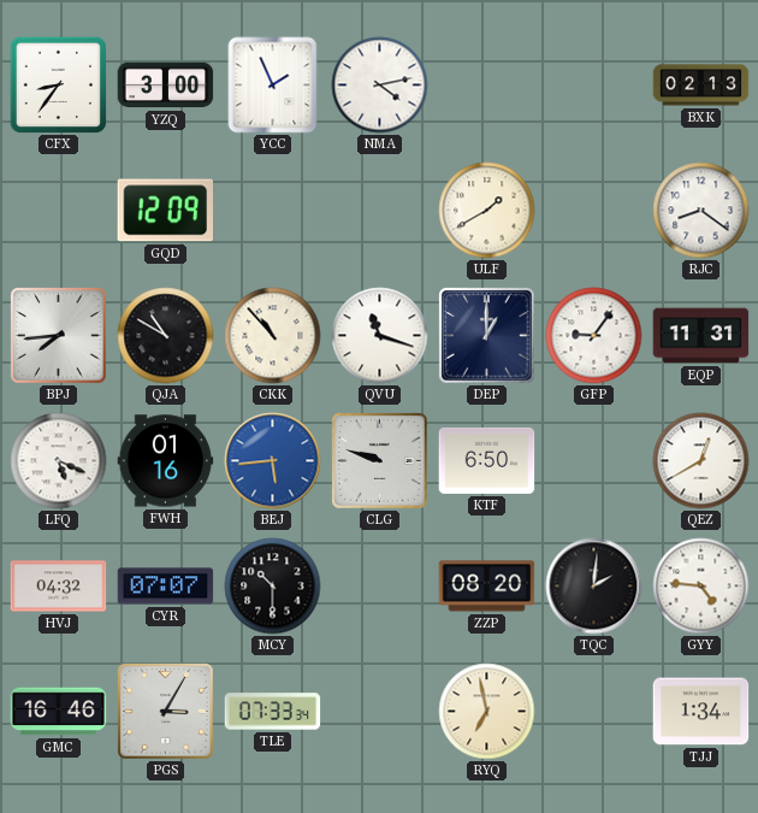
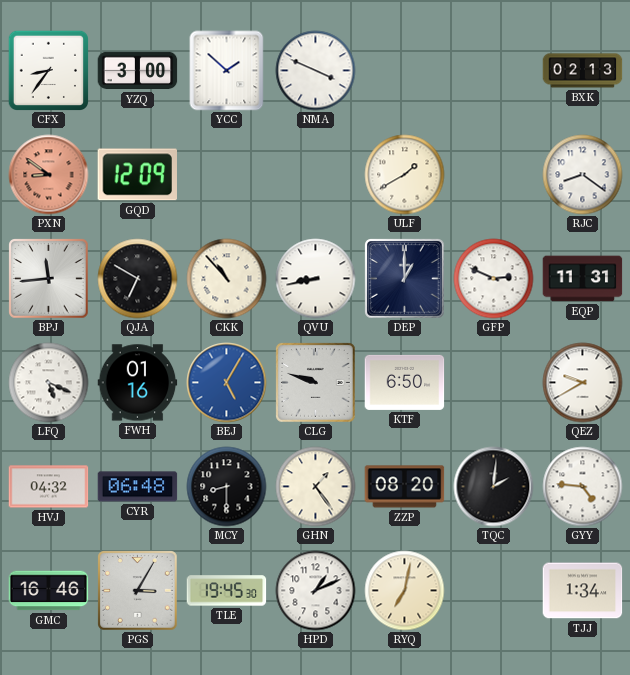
YCC: 1:56 -> 1:52 (227, 71)
NMA: 4:13 -> 3:49 (316, 71)
PXN: none -> 8:51 (49, 175)
BPJ: 7:44 -> 11:44 (49, 279)
QJA: 10:50 -> 6:50 (138, 279)
QVU: 11:18 -> 8:43 (316, 279)
GFP: 9:06 -> 2:49 (494, 279)
BEJ: 5:44 -> 5:05 (227, 383)
QEZ: 12:40 -> 9:40 (583, 383)
CYR: 07:07 -> 06:48 (138, 487)
MCY: 10:30 -> 8:30 (227, 487)
GHN: none -> 1:24 (316, 487)
TLE: 07:33 -> 19:45 (227, 591)
HPD: none -> 1:11 (316, 591)
RYQ: 6:58 -> 7:02 (405, 591)
